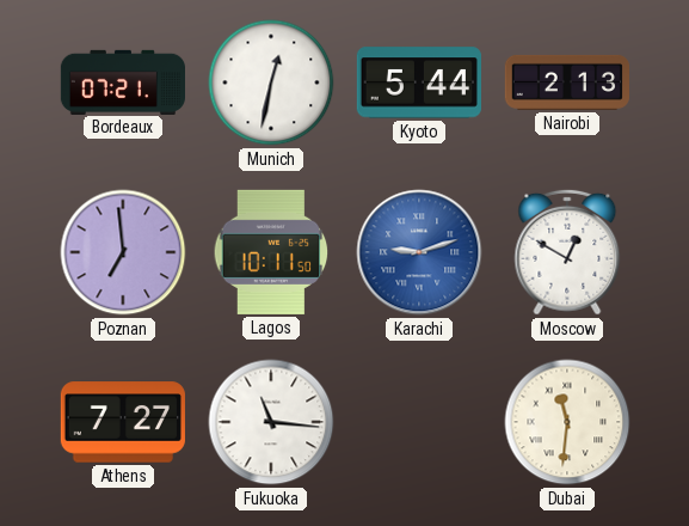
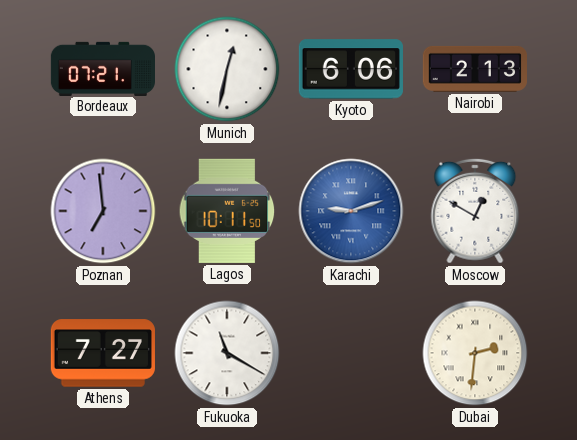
Kyoto: 5:44 -> 6:06 (351, 69)
Fukuoka: 11:16 -> 11:20 (227, 353)
Dubai: 11:31 -> 2:31 (475, 353)
